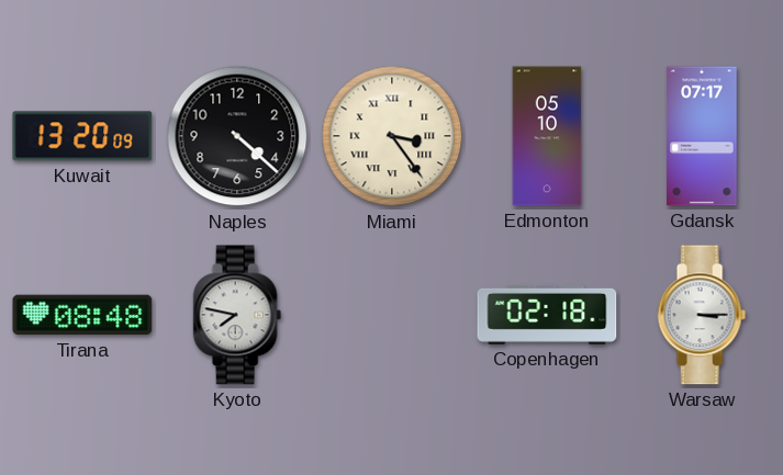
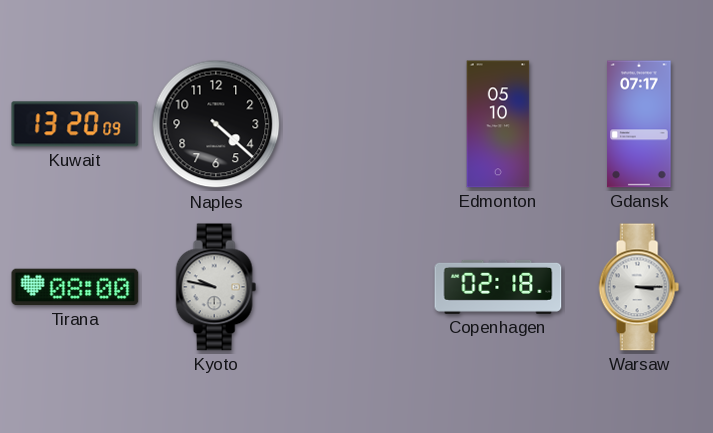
Miami: 3:24 -> none (392, 136)
Tirana: 08:48 -> 08:00 (75, 287)
Kyoto: 7:47 -> 9:47 (216, 287)
